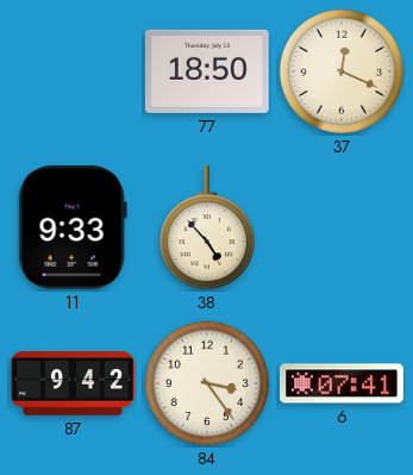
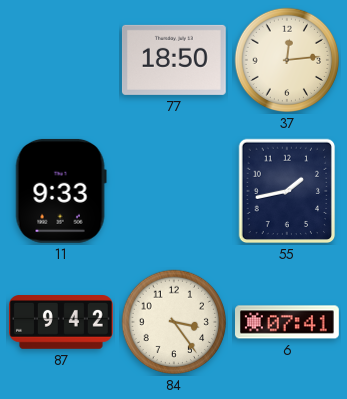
37: 12:19 -> 12:14 (287, 60)
38: 4:53 -> none (206, 227)
55: none -> 1:43 (287, 191)
